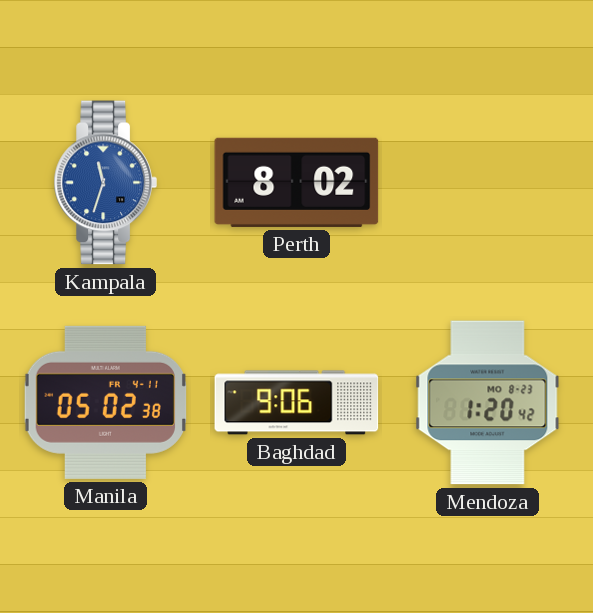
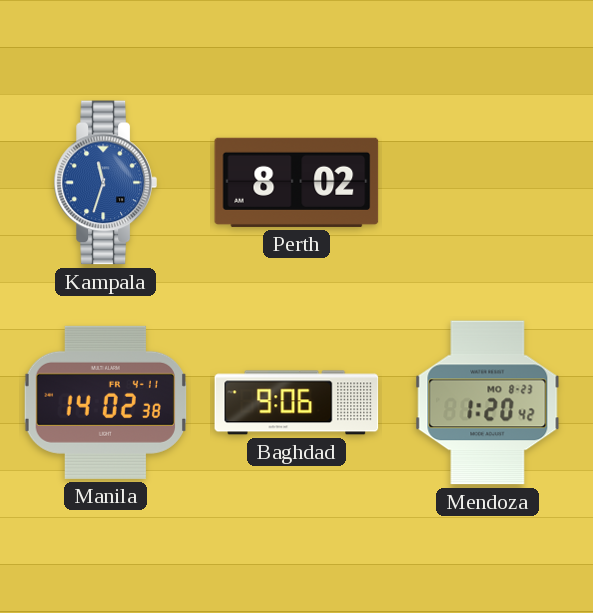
Manila: 05:02 -> 14:02 (105, 402)
